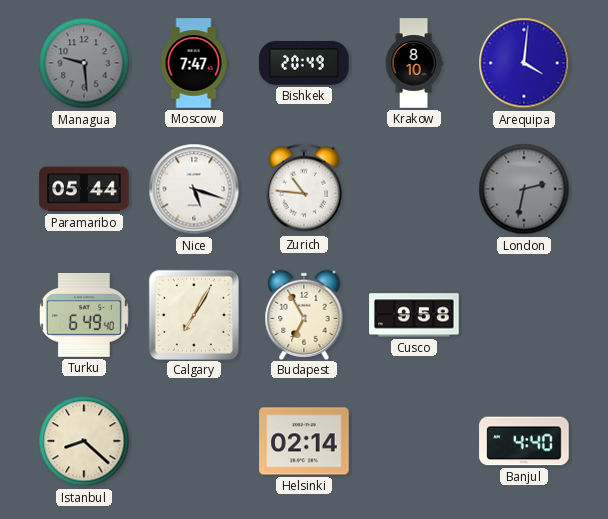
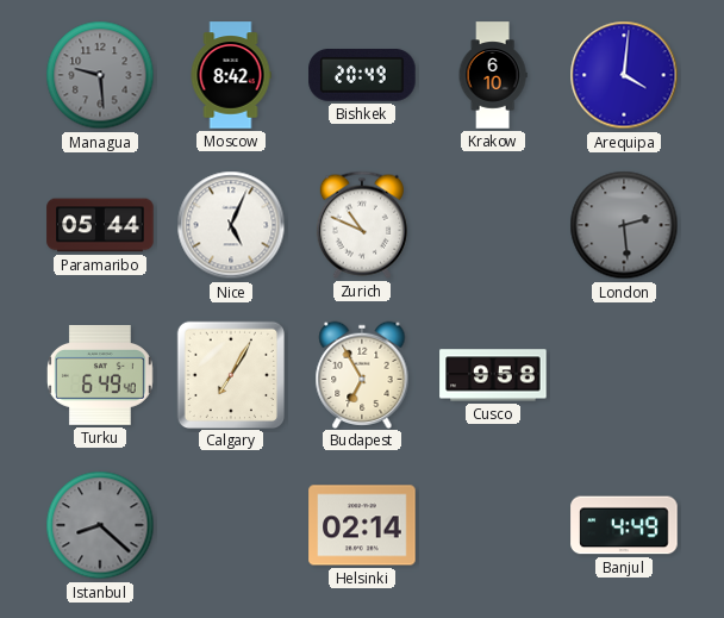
Moscow: 7:47 -> 8:42 (231, 75)
Krakow: 8:10 -> 6:10 (493, 75)
Nice: 5:18 -> 5:04 (231, 225)
Zurich: 10:46 -> 10:49 (362, 225)
London: 2:32 -> 2:29 (624, 225)
Istanbul dial: cream -> grey (100, 525)
Banjul: 4:40 -> 4:49 (624, 525)
